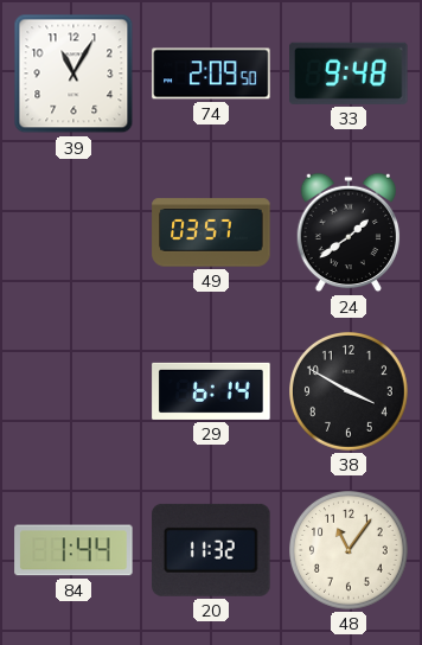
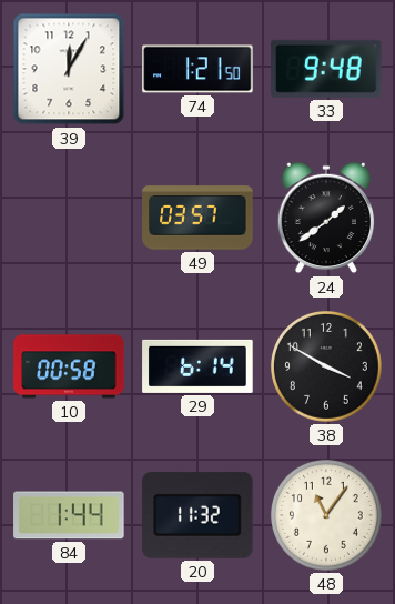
39: 11:05 -> 12:05 (69, 69)
74: 2:09 -> 1:21 (197, 69)
10: none -> 00:58 (69, 366)
